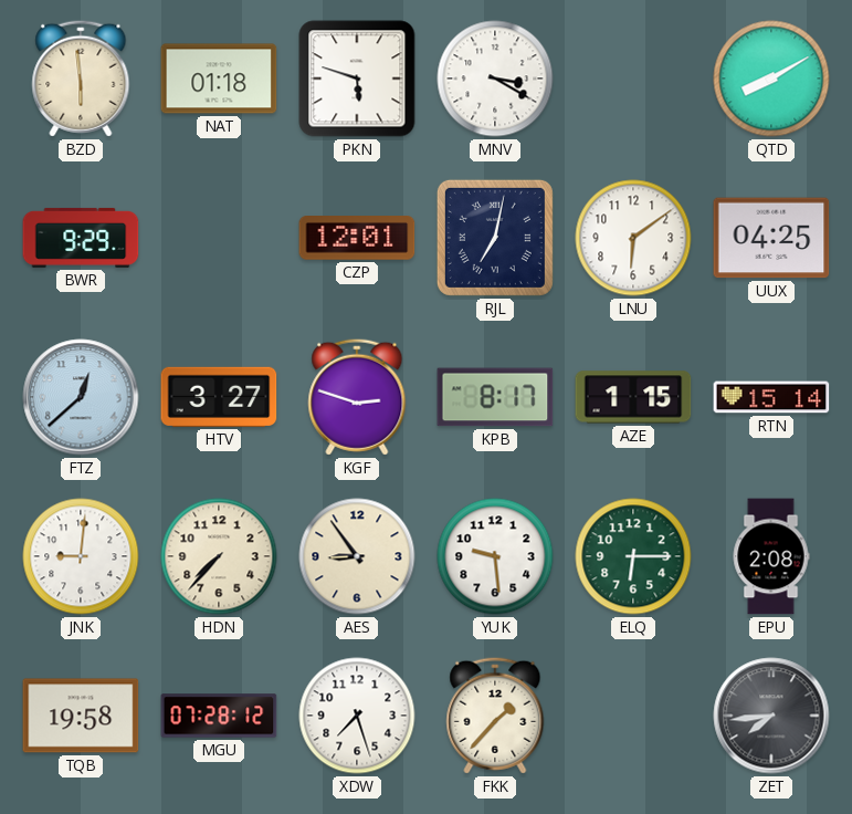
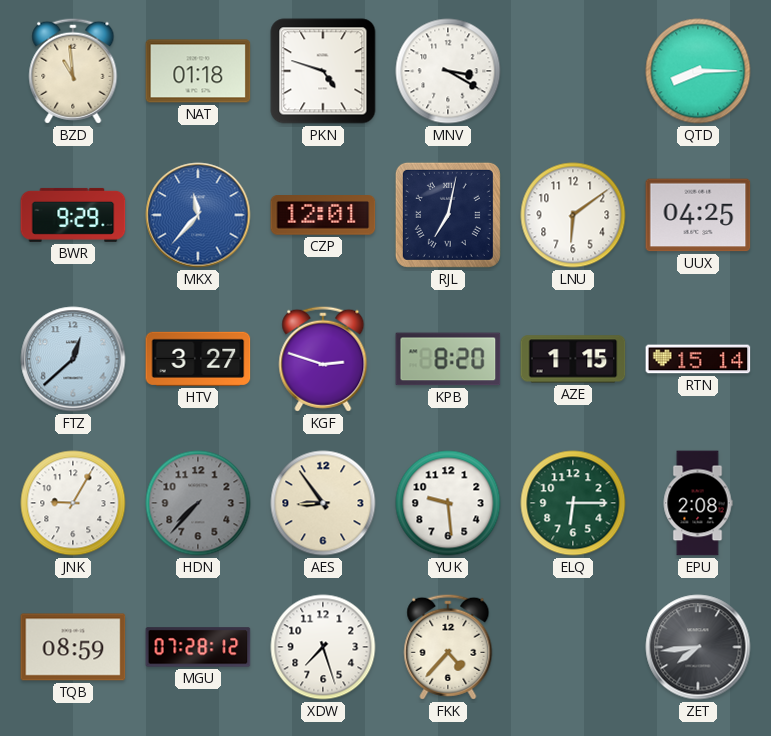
BZD: 5:59 -> 10:59 (73, 71)
PKN: 5:48 -> 4:48 (323, 71)
QTD: 8:10 -> 8:15 (698, 71)
MKX: none -> 11:37 (198, 215)
KPB: 8:17 -> 8:20 (448, 359)
JNK: 9:01 -> 9:05 (73, 503)
HDN dial: cream -> grey (198, 503)
TQB: 19:58 -> 08:59 (73, 647)
FKK: 1:37 -> 4:37 (448, 647)
